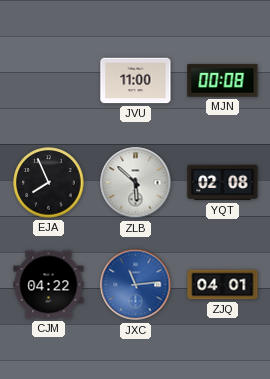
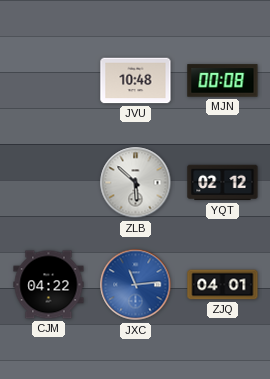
JVU: 11:00 -> 10:48 (136, 81)
EJA: 7:56 -> none (49, 183)
YQT: 02:08 -> 02:12 (223, 183)
